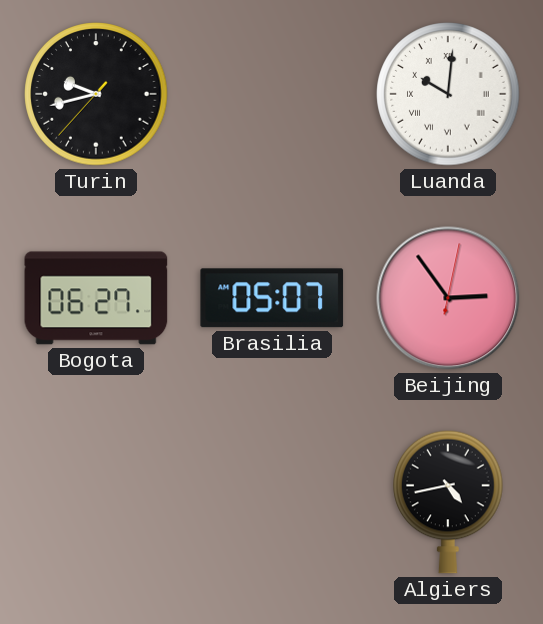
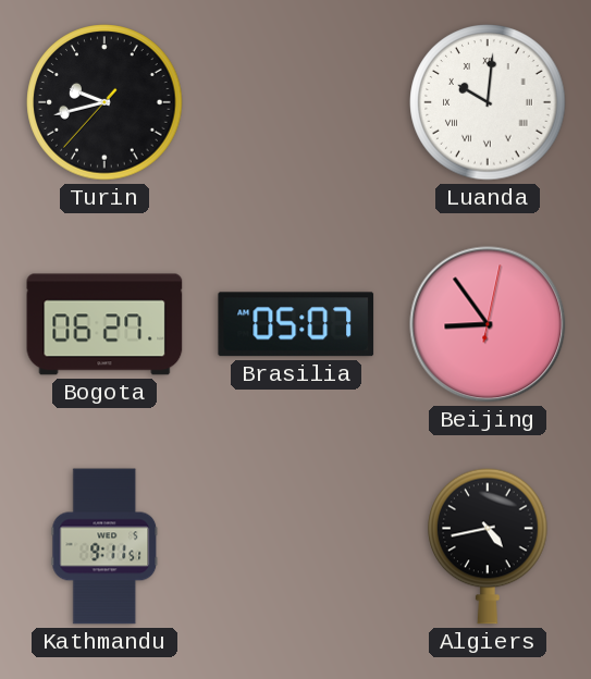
Beijing: 2:54 -> 8:54 (488, 324)
Kathmandu: none -> 9:11 (104, 546)
